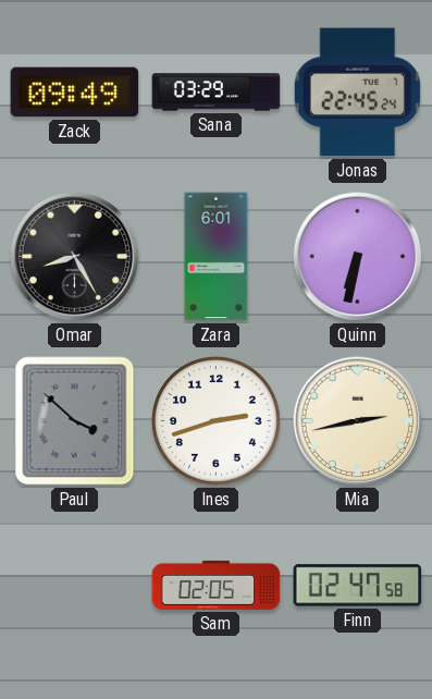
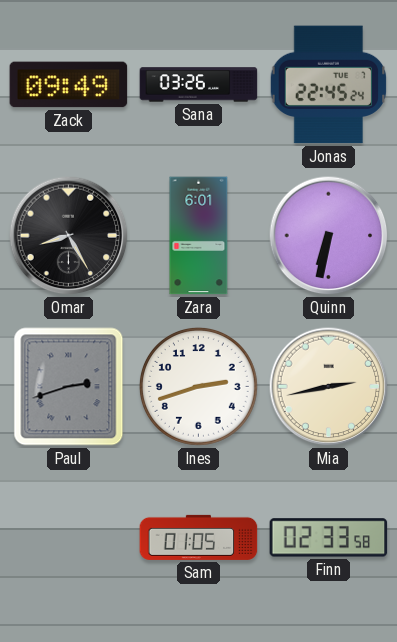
Sana: 03:29 -> 03:26 (199, 85)
Paul: 3:52 -> 2:42 (69, 387)
Sam: 02:05 -> 01:05 (199, 537)
Finn: 02:47 -> 02:33 (329, 538)
